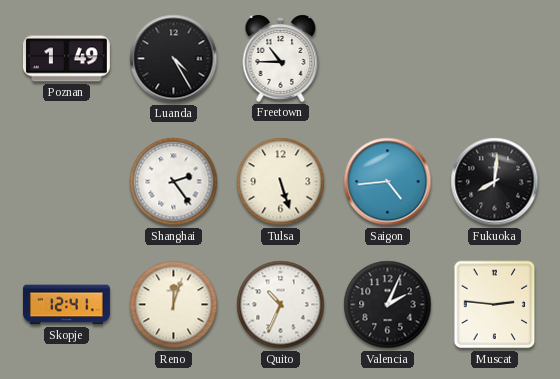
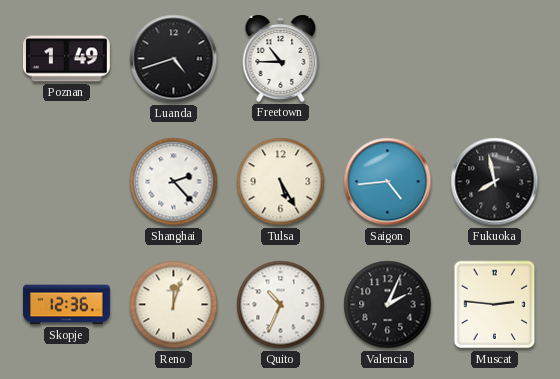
Luanda: 4:25 -> 4:42 (174, 59)
Shanghai: 2:24 -> 2:23 (174, 182)
Tulsa: 5:27 -> 5:25 (281, 182)
Fukuoka: 8:01 -> 7:58 (495, 182)
Skopje: 12:41 -> 12:36 (67, 305)
